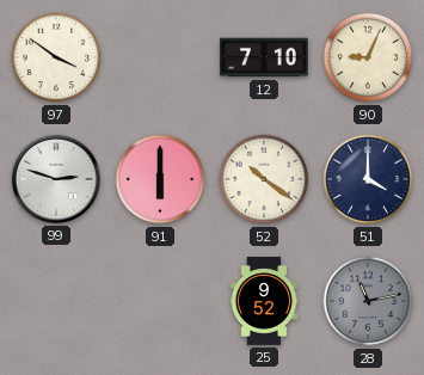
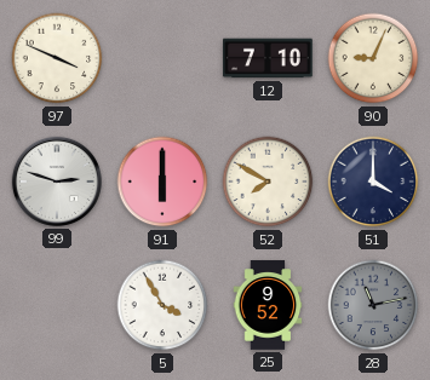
97: 3:51 -> 3:49 (57, 58)
52: 10:21 -> 7:50 (268, 182)
5: none -> 3:55 (162, 305)
